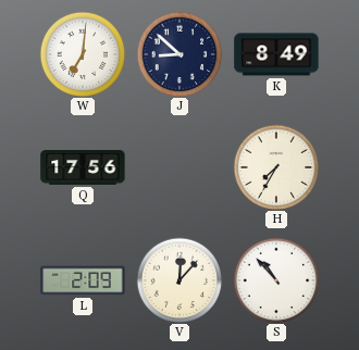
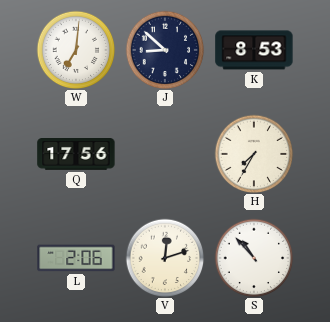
K: 8:49 -> 8:53 (254, 50)
L: 2:09 -> 2:06 (76, 258)
V: 12:07 -> 12:12 (165, 258)
